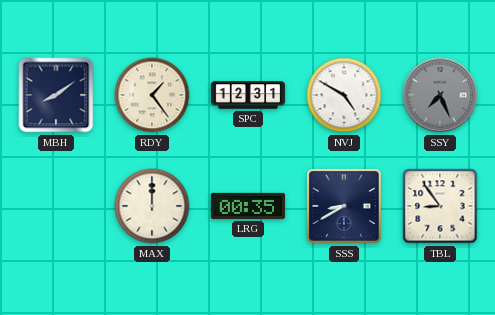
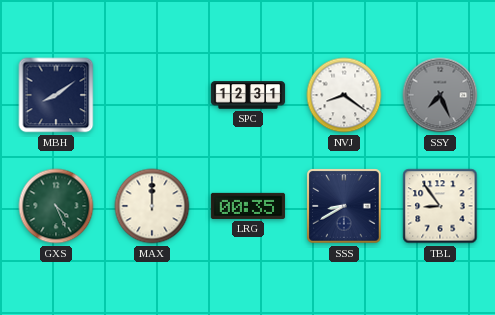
RDY: 1:24 -> none (152, 95)
NVJ: 4:50 -> 8:21 (344, 95)
GXS: none -> 4:26 (56, 206)
